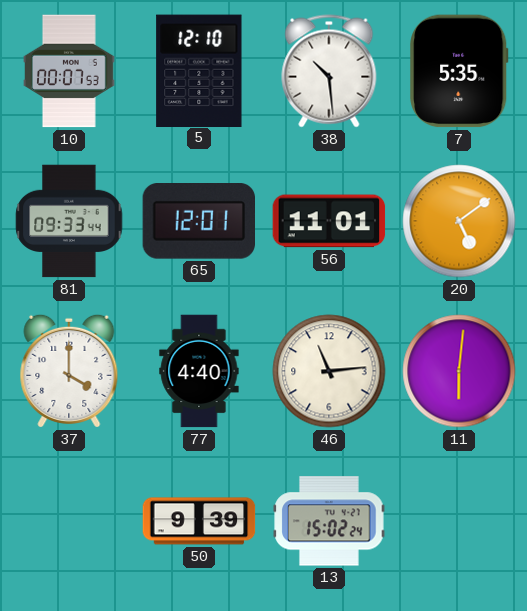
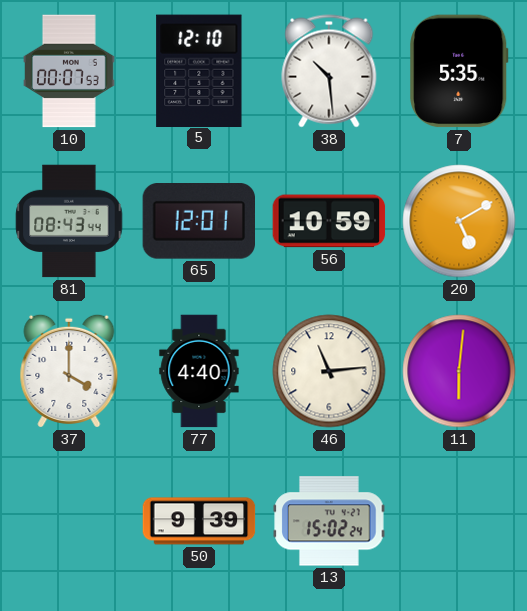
81: 09:33 -> 08:43 (69, 221)
56: 11:01 -> 10:59 (329, 221)
20: 5:09 -> 5:10 (459, 221)
